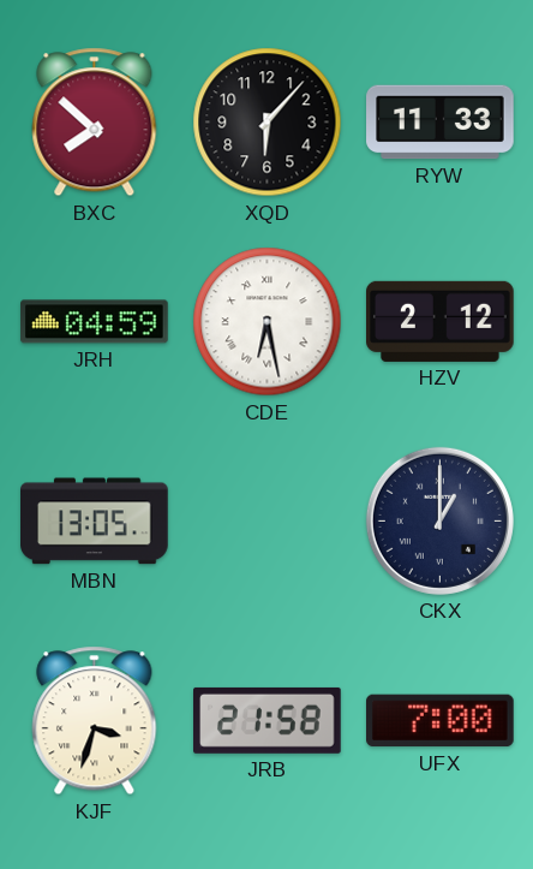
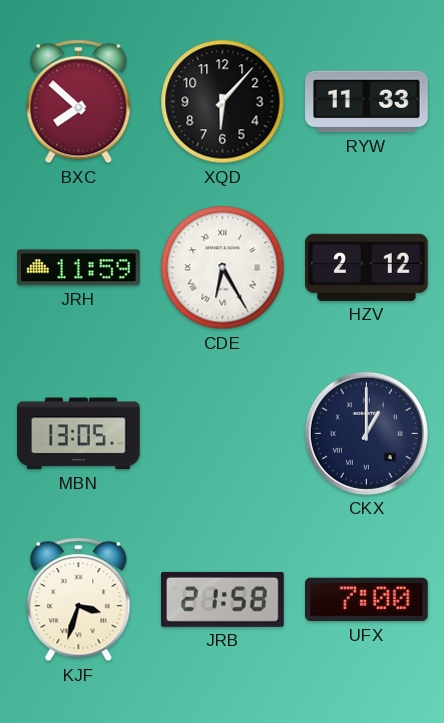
JRH: 04:59 -> 11:59 (79, 268)
CDE: 6:28 -> 6:25 (223, 268)
